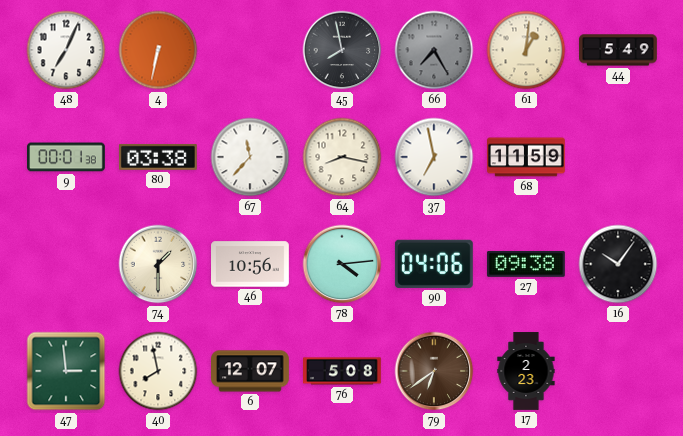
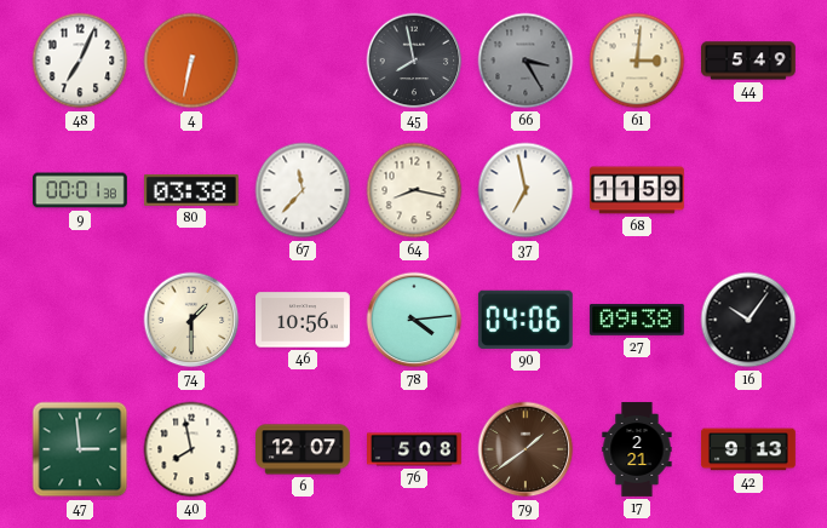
66: 7:25 -> 3:25 (526, 61)
61: 1:01 -> 3:01 (637, 61)
79: 6:39 -> 1:39 (526, 449)
17: 2:23 -> 2:21 (637, 449)
42: none -> 9:13 (750, 449)
